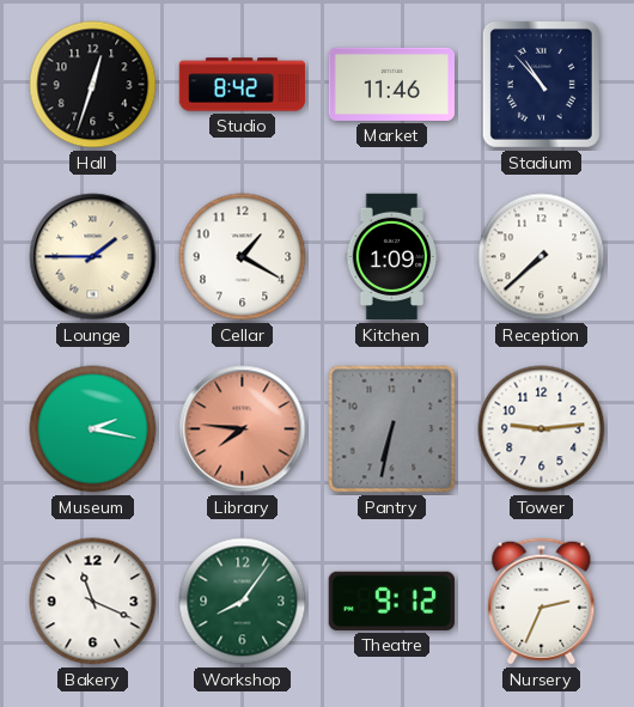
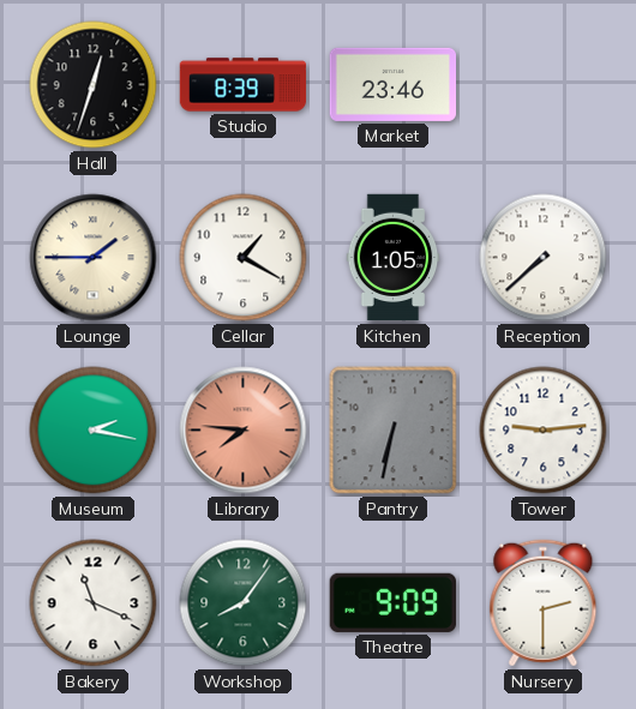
Studio: 8:42 -> 8:39 (244, 85)
Market: 11:46 -> 23:46 (394, 84)
Stadium: 10:53 -> none (541, 84)
Kitchen: 1:09 -> 1:05 (394, 258)
Theatre: 9:12 -> 9:09 (392, 602)
Nursery: 2:34 -> 2:30 (544, 603)
